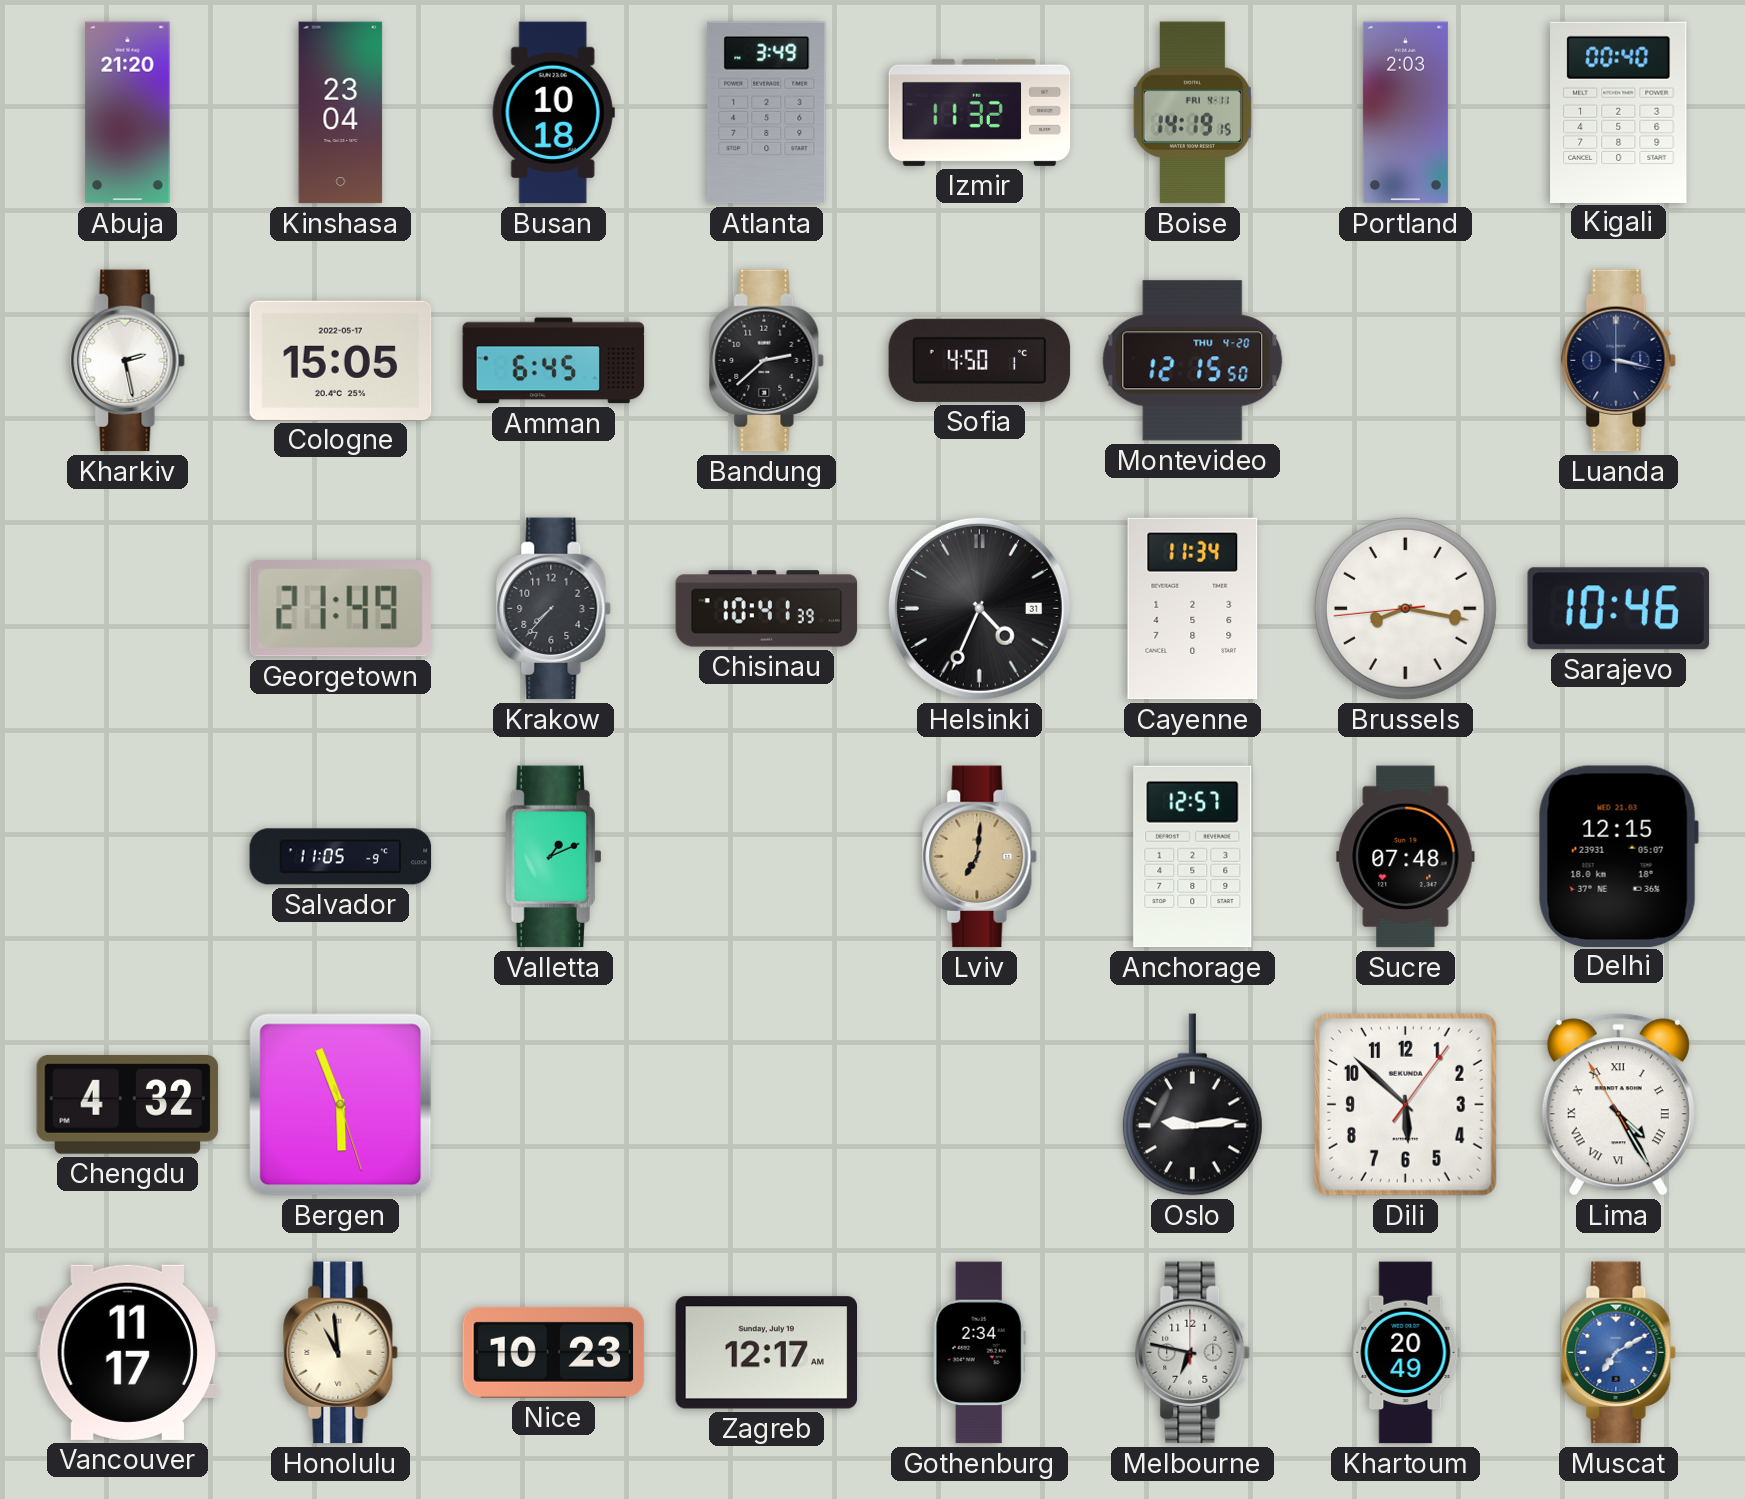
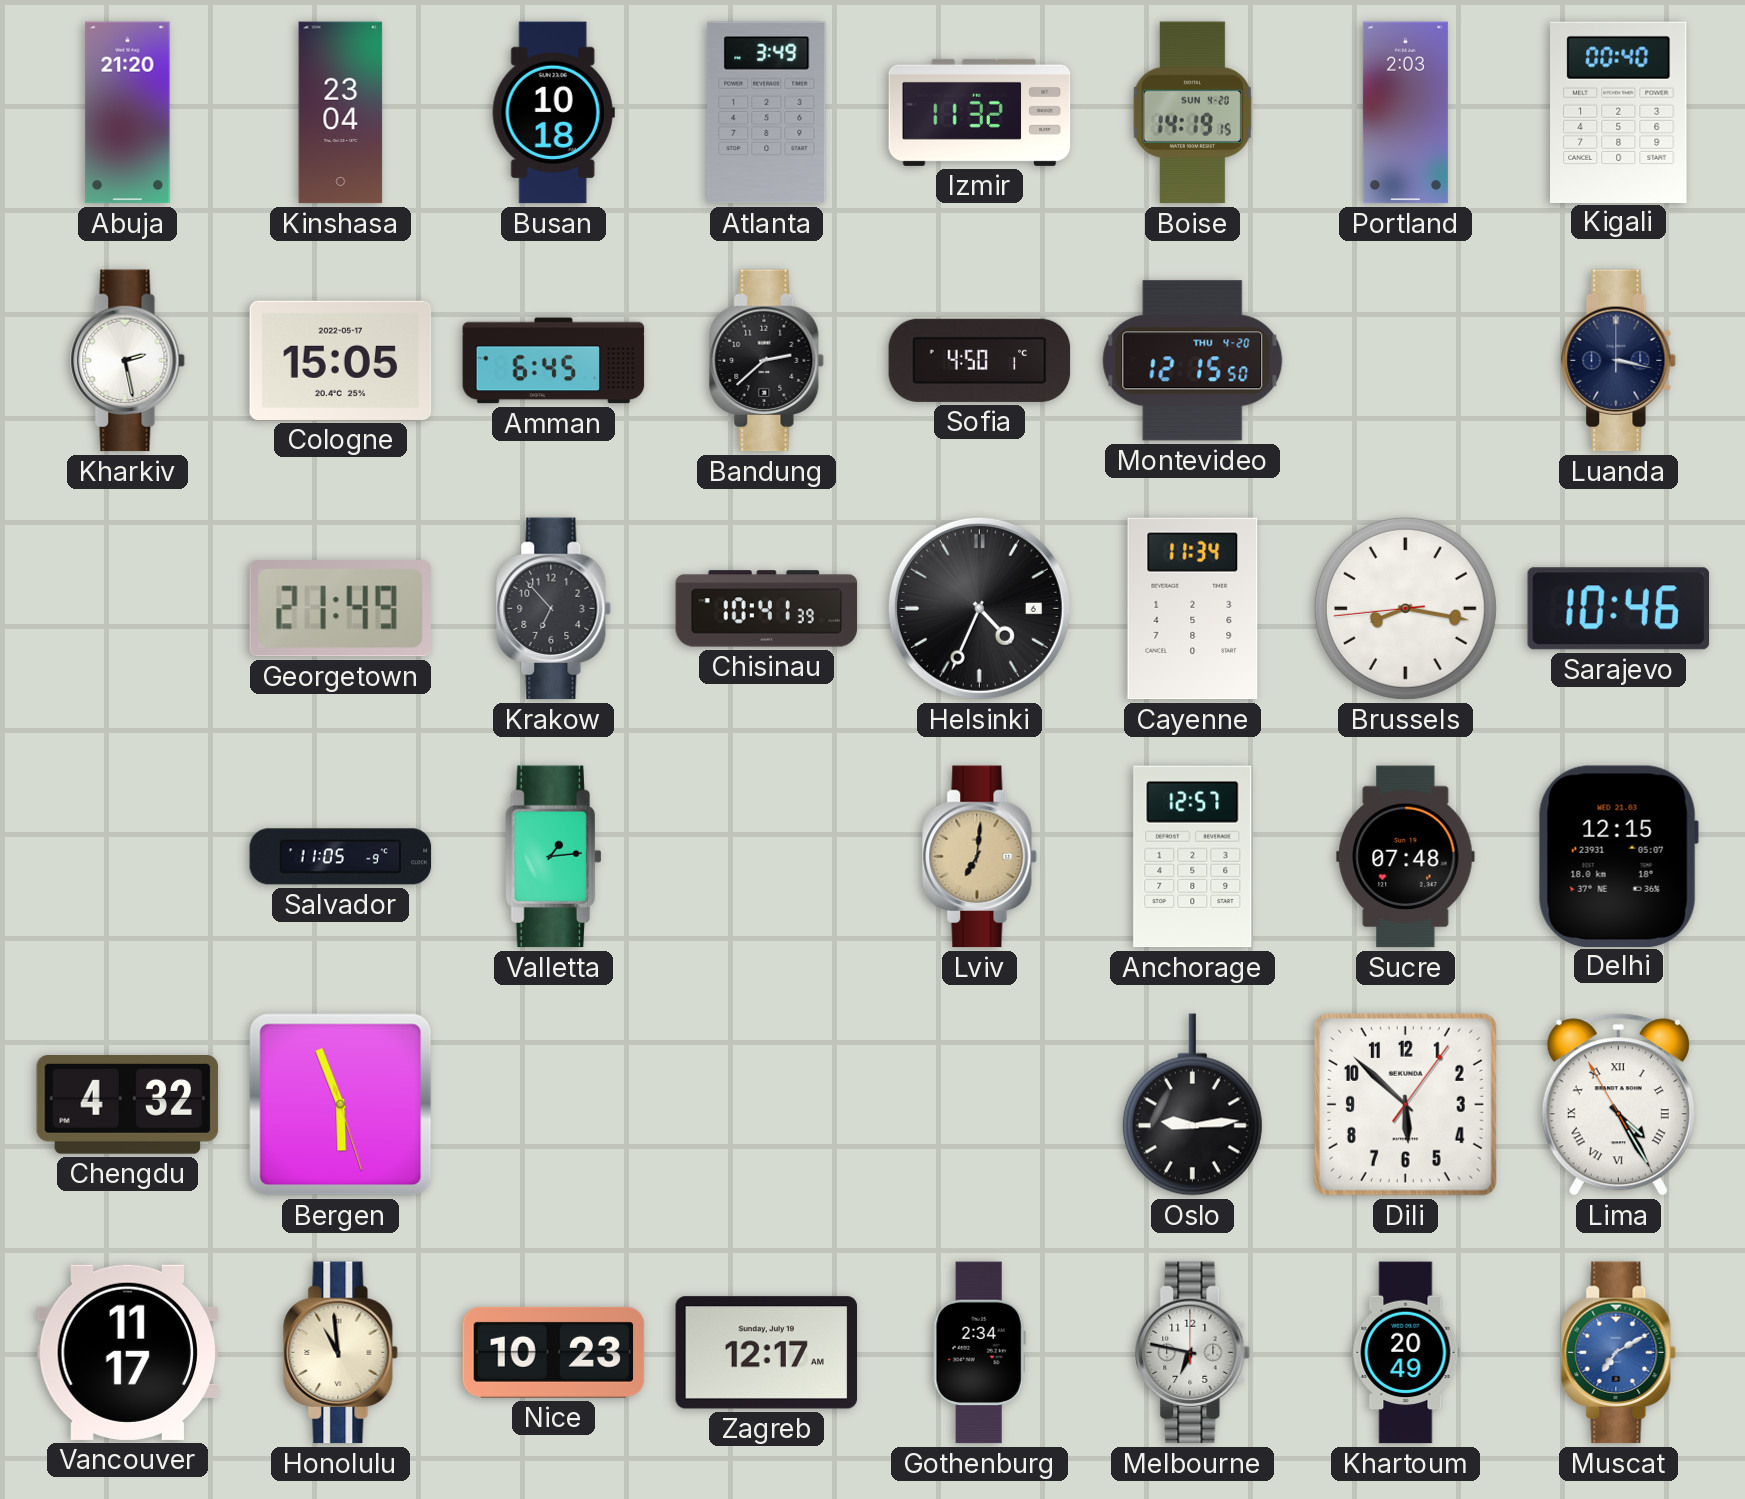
Boise date: FRI 4-11 -> SUN 4-20 (1192, 113)
Krakow: 7:37 -> 6:53 (554, 609)
Helsinki date: 31 -> 6 (979, 608)
Valletta: 1:11 -> 1:14 (553, 857)
